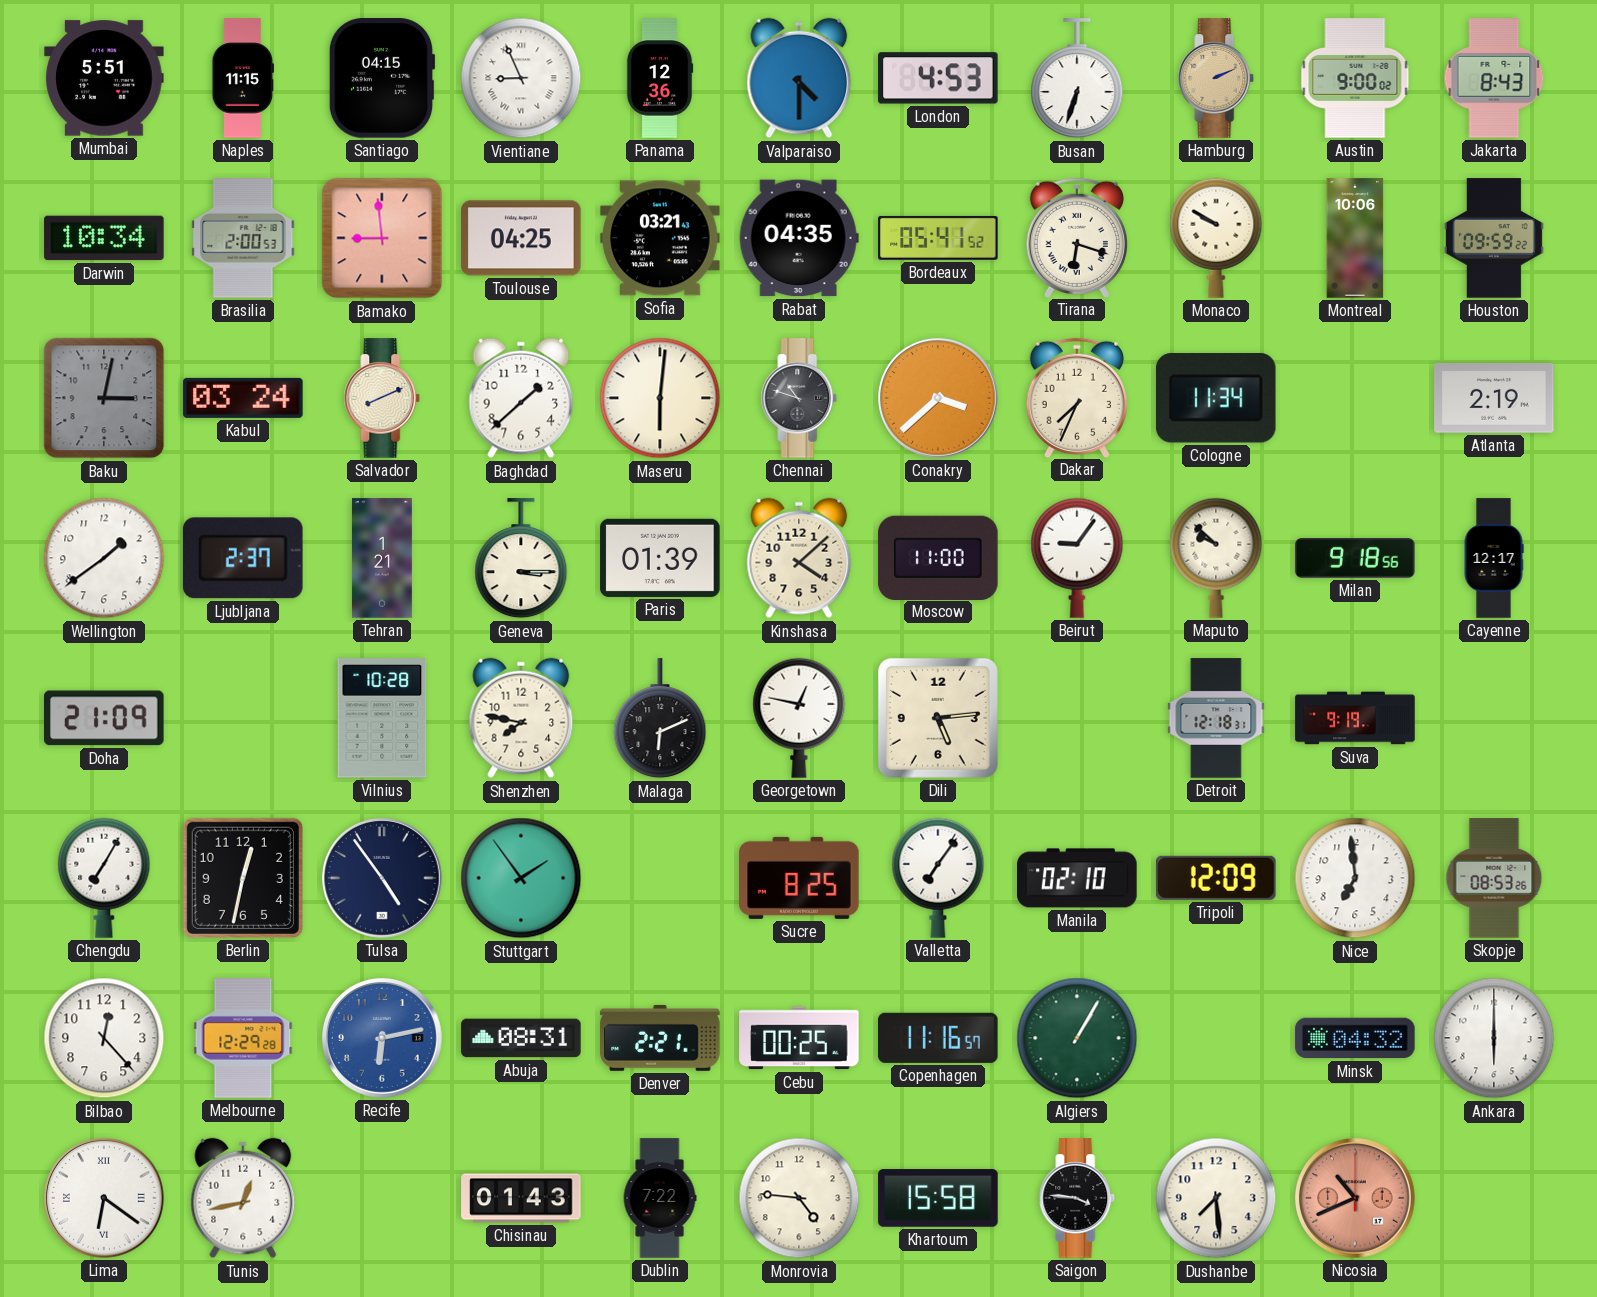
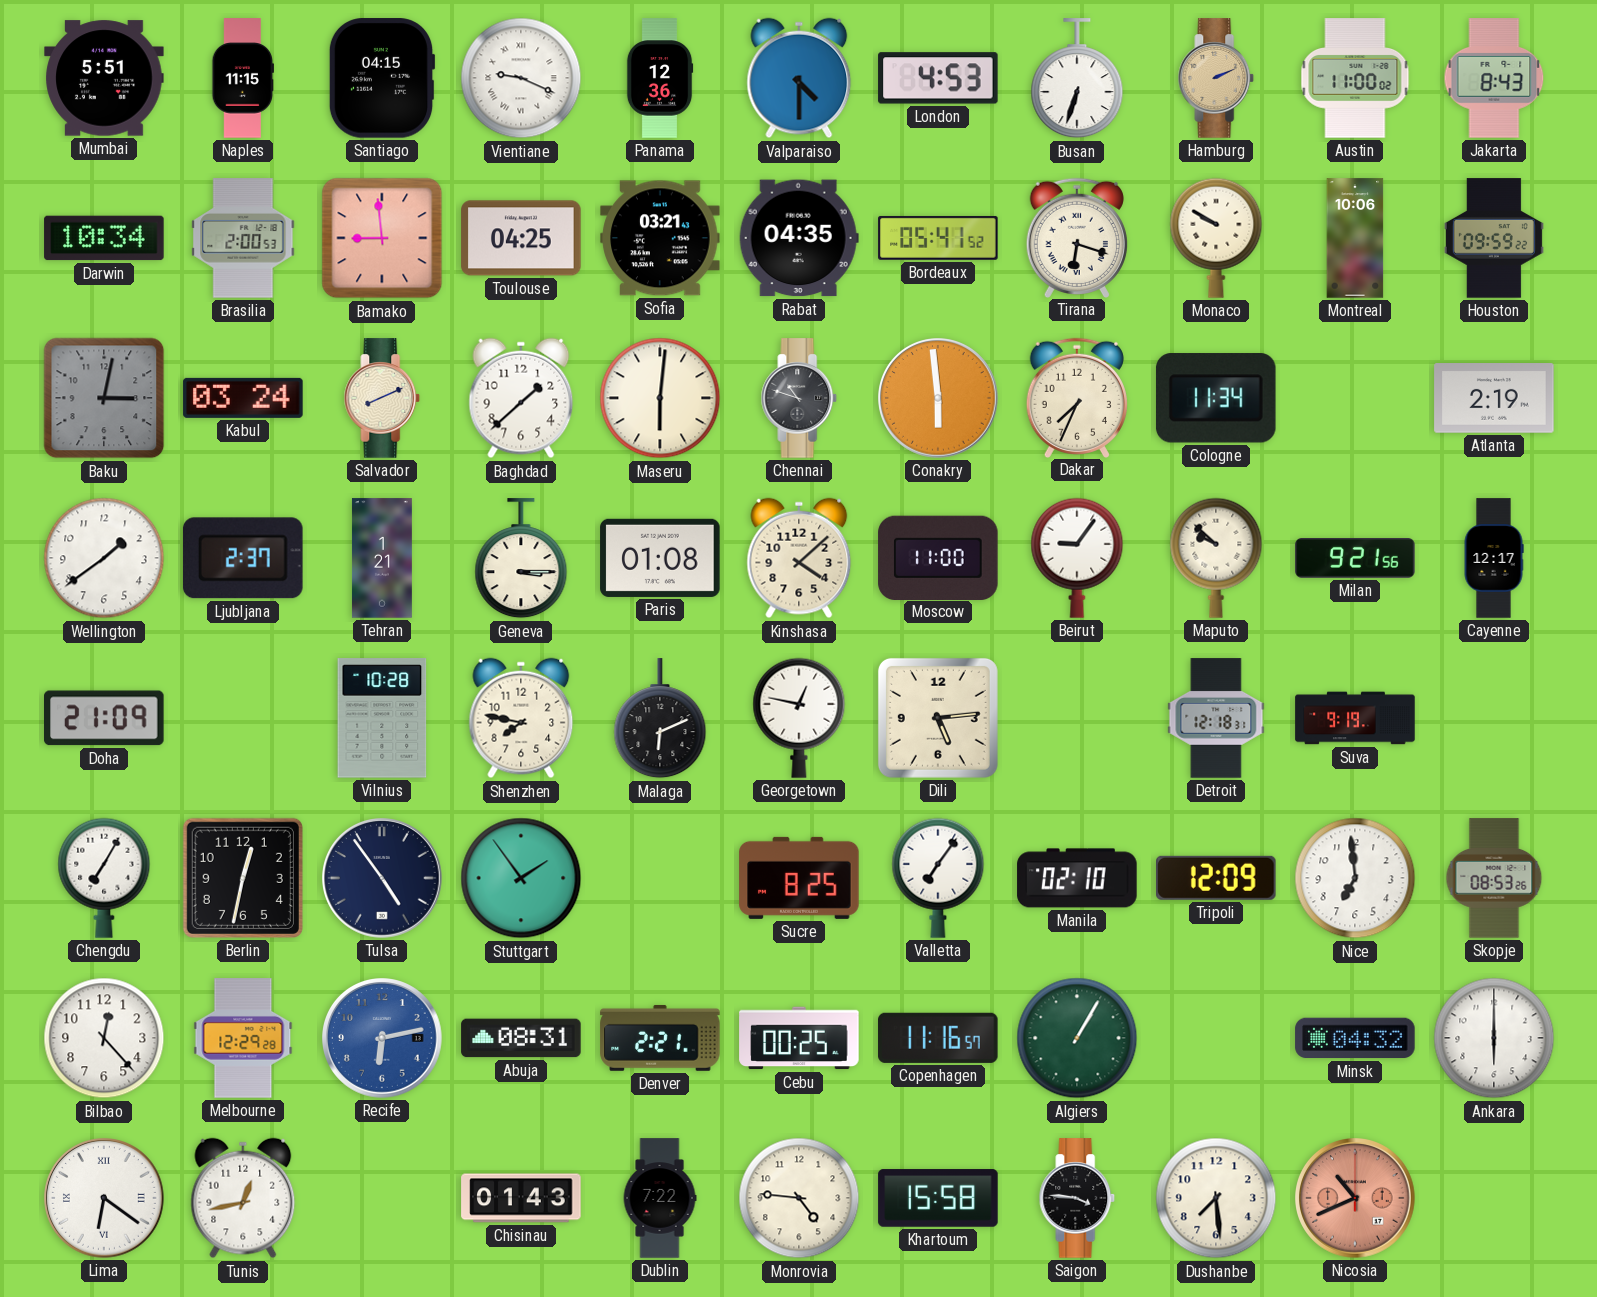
Vientiane: 8:56 -> 9:19 (521, 78)
Austin: 9:00 -> 11:00 (1355, 78)
Conakry: 3:38 -> 5:59 (939, 399)
Paris: 01:39 -> 01:08 (660, 558)
Milan: 9:18 -> 9:21 (1355, 559)
